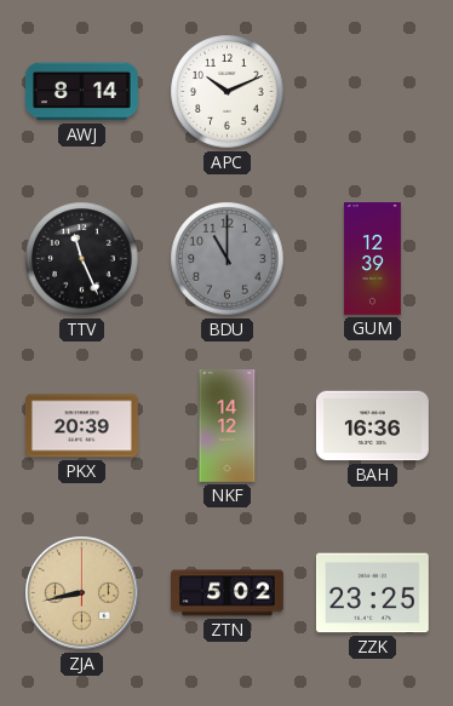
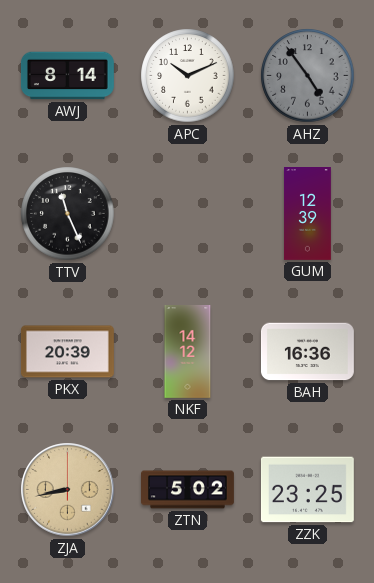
AHZ: none -> 4:54 (308, 76)
BDU: 11:00 -> none (228, 259)
